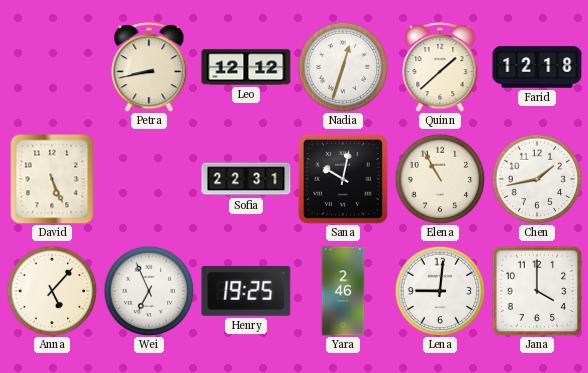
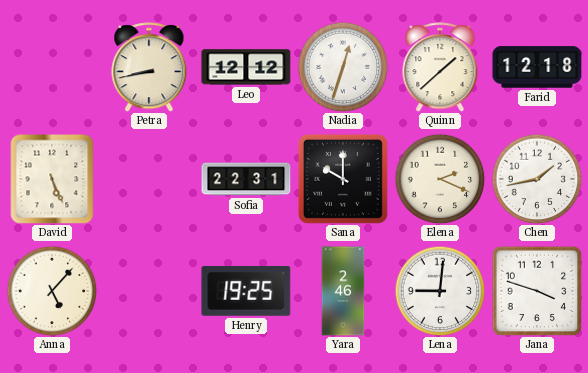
Sana: 10:02 -> 10:00 (343, 179)
Elena: 10:55 -> 2:19 (440, 179)
Wei: 6:56 -> none (149, 291)
Jana: 4:00 -> 3:48 (537, 291)
